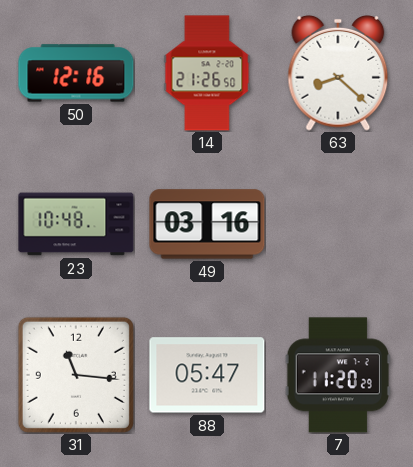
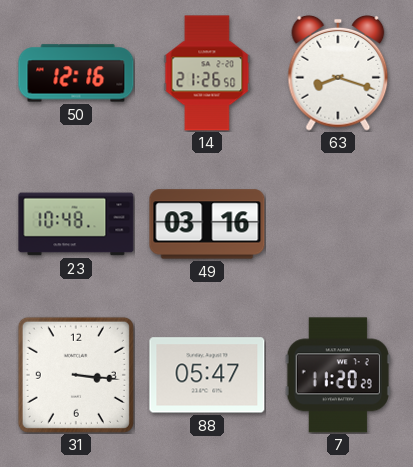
63: 8:22 -> 8:18 (338, 73)
31: 11:16 -> 3:16 (76, 375)
